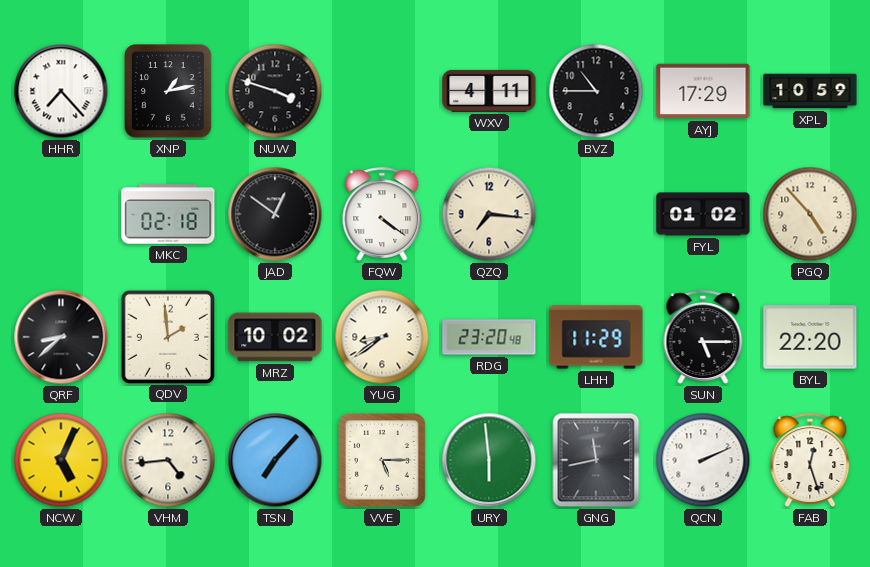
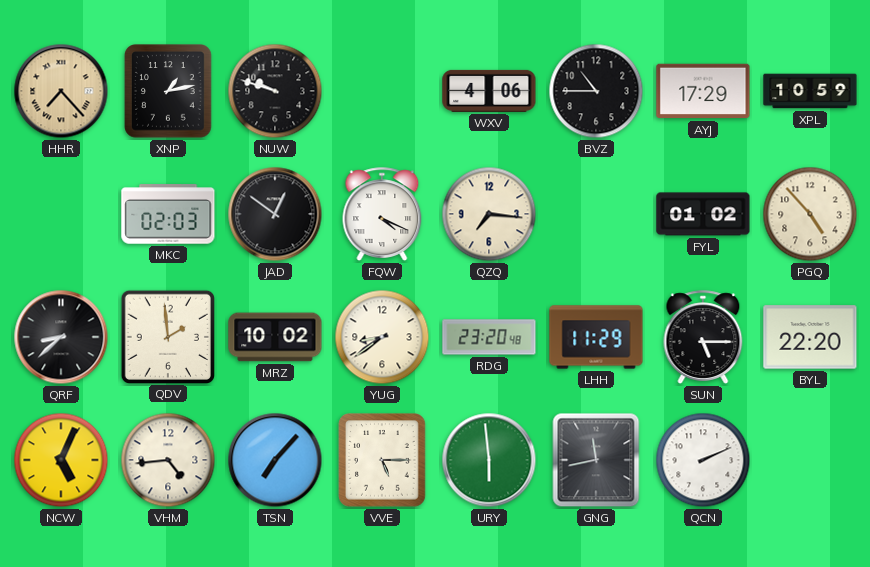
HHR dial: white -> champagne (61, 91)
NUW: 3:48 -> 9:48 (275, 91)
WXV: 4:11 -> 4:06 (489, 91)
MKC: 02:18 -> 02:03 (168, 214)
FQW: 4:21 -> 4:19 (382, 214)
FAB: 12:27 -> none (810, 460)
